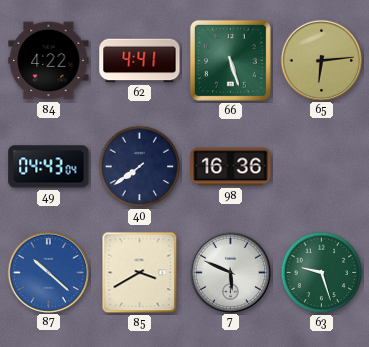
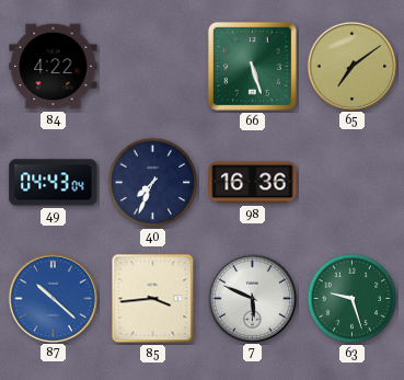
62: 4:41 -> none (140, 61)
65: 6:14 -> 7:09 (351, 66)
40: 7:39 -> 7:34 (153, 183)
85: 3:40 -> 3:44 (153, 299)
